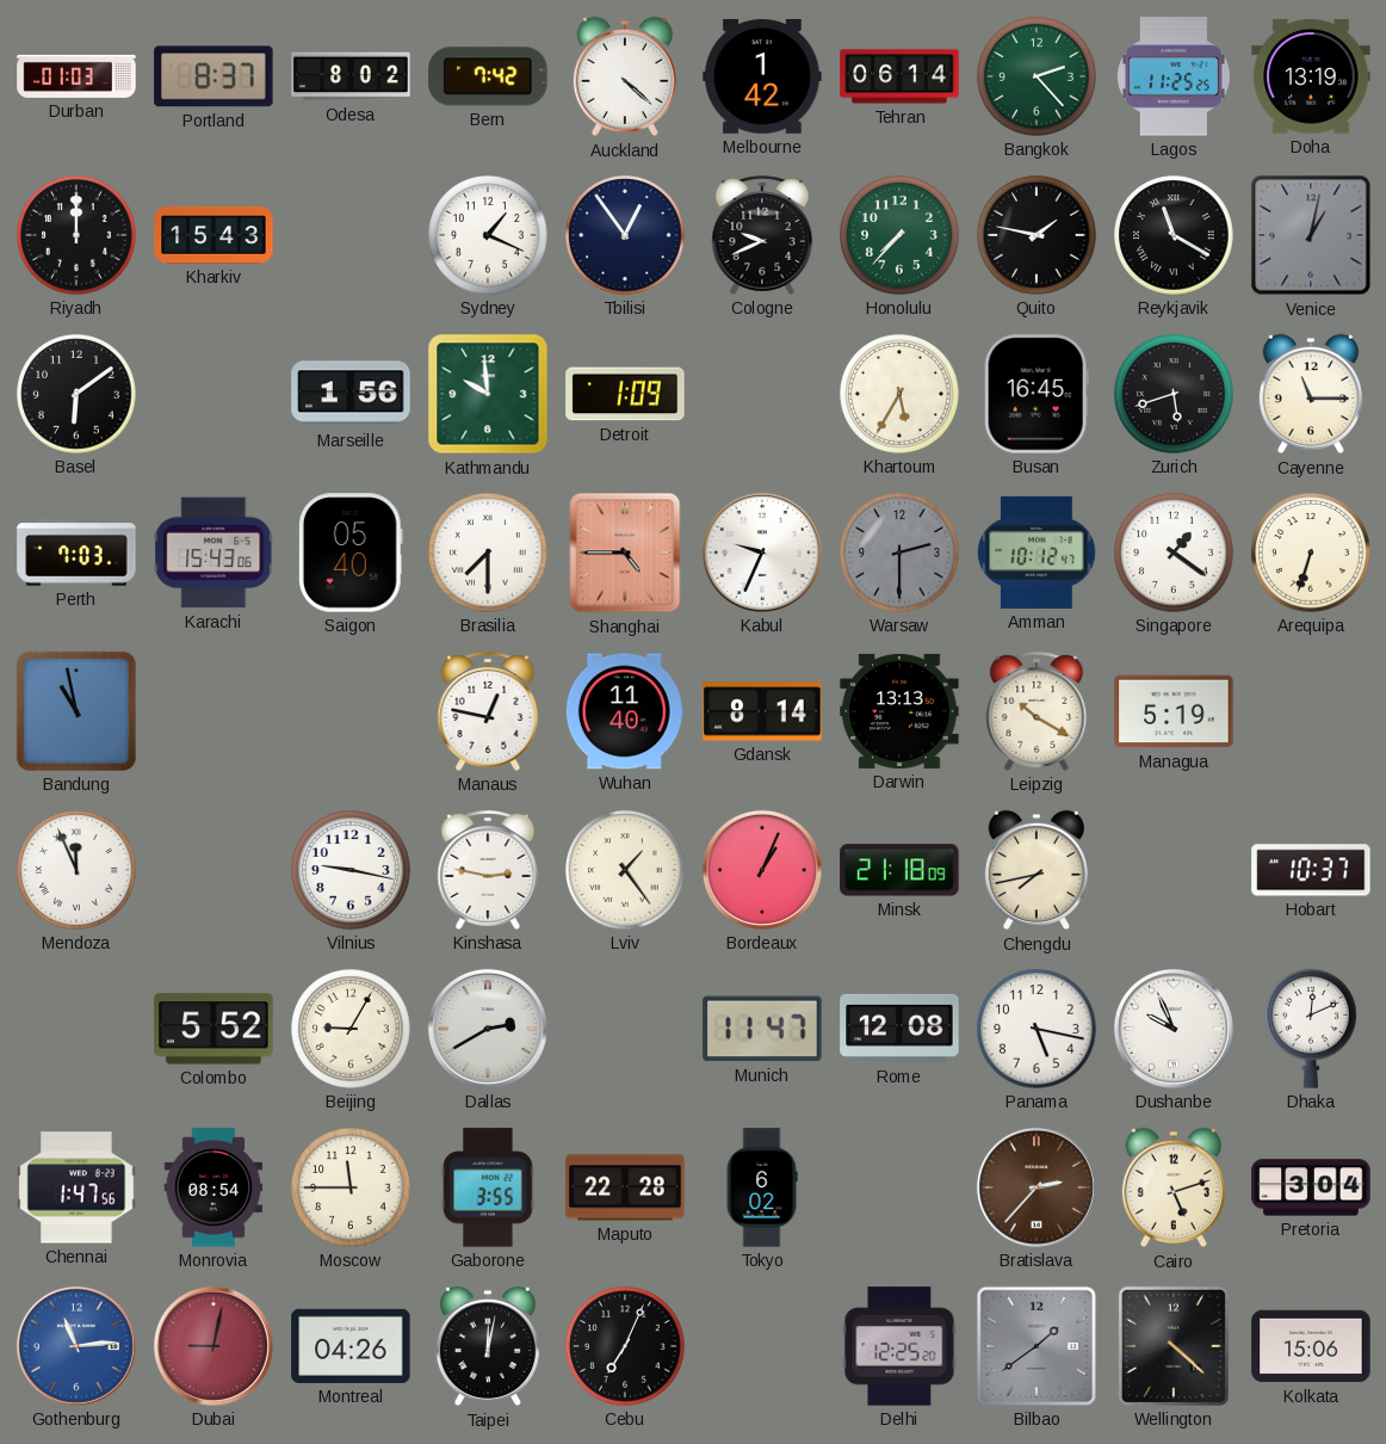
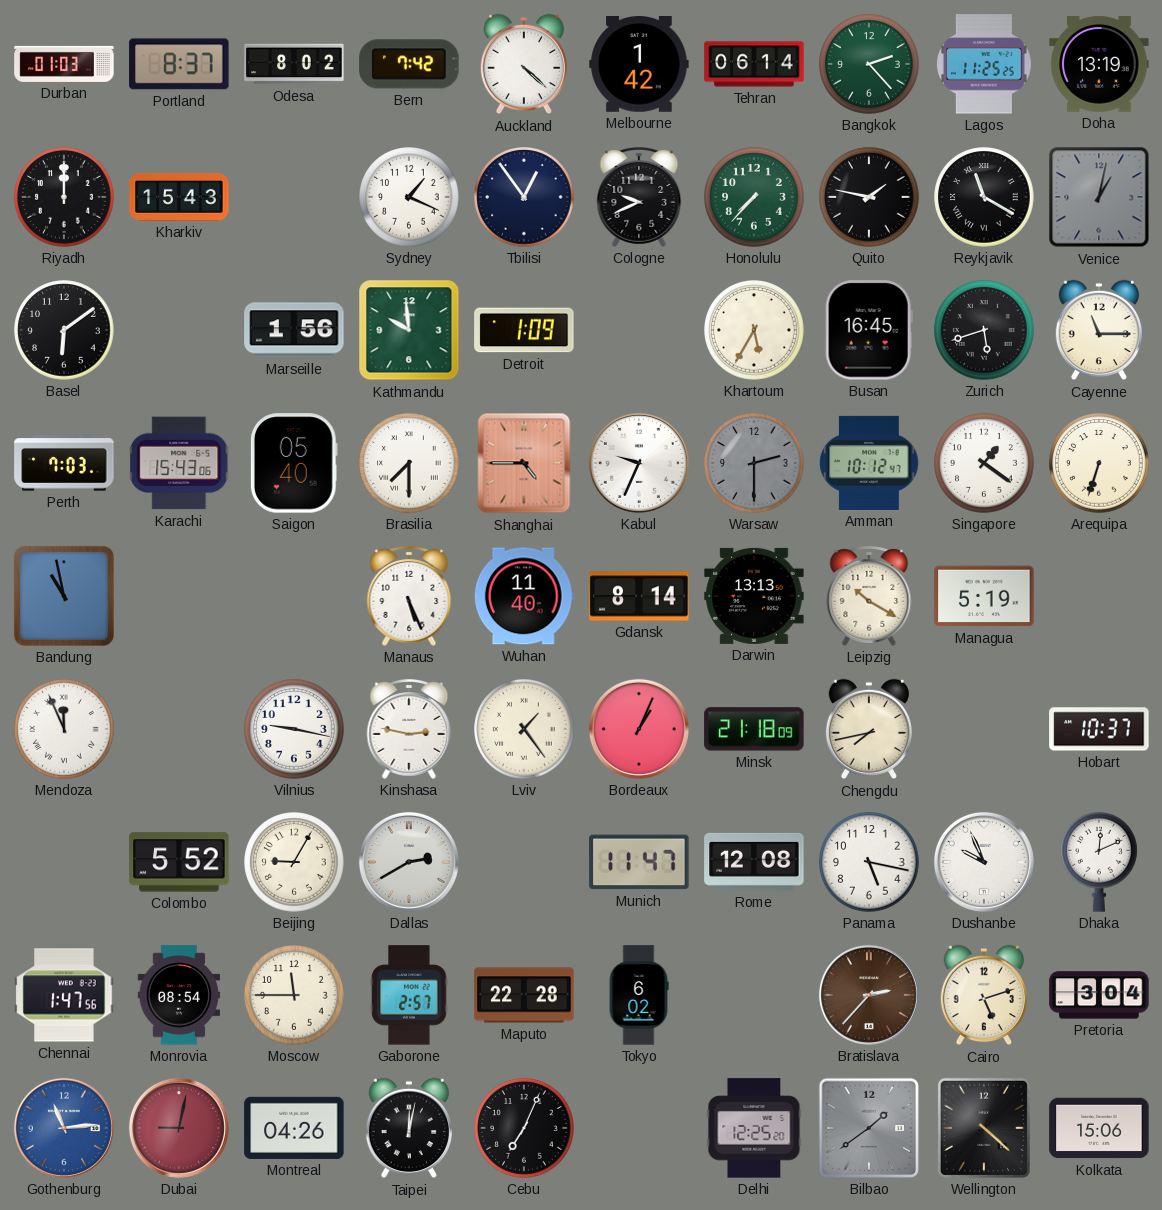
Manaus: 12:47 -> 5:26 (409, 597)
Gaborone: 3:55 -> 2:57 (409, 995)
